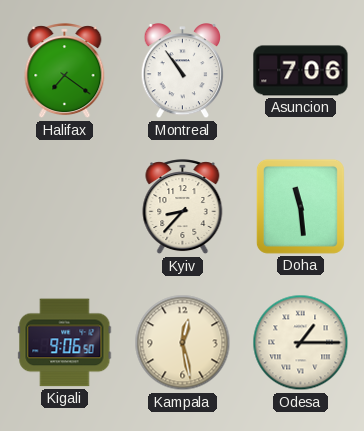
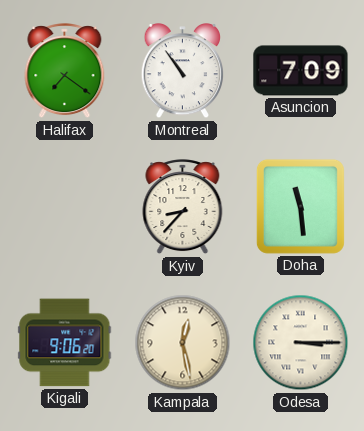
Asuncion: 7:06 -> 7:09 (301, 71)
Kigali: 9:06:50 -> 9:06:20 (65, 343)
Odesa: 1:15 -> 3:15 (301, 343)
